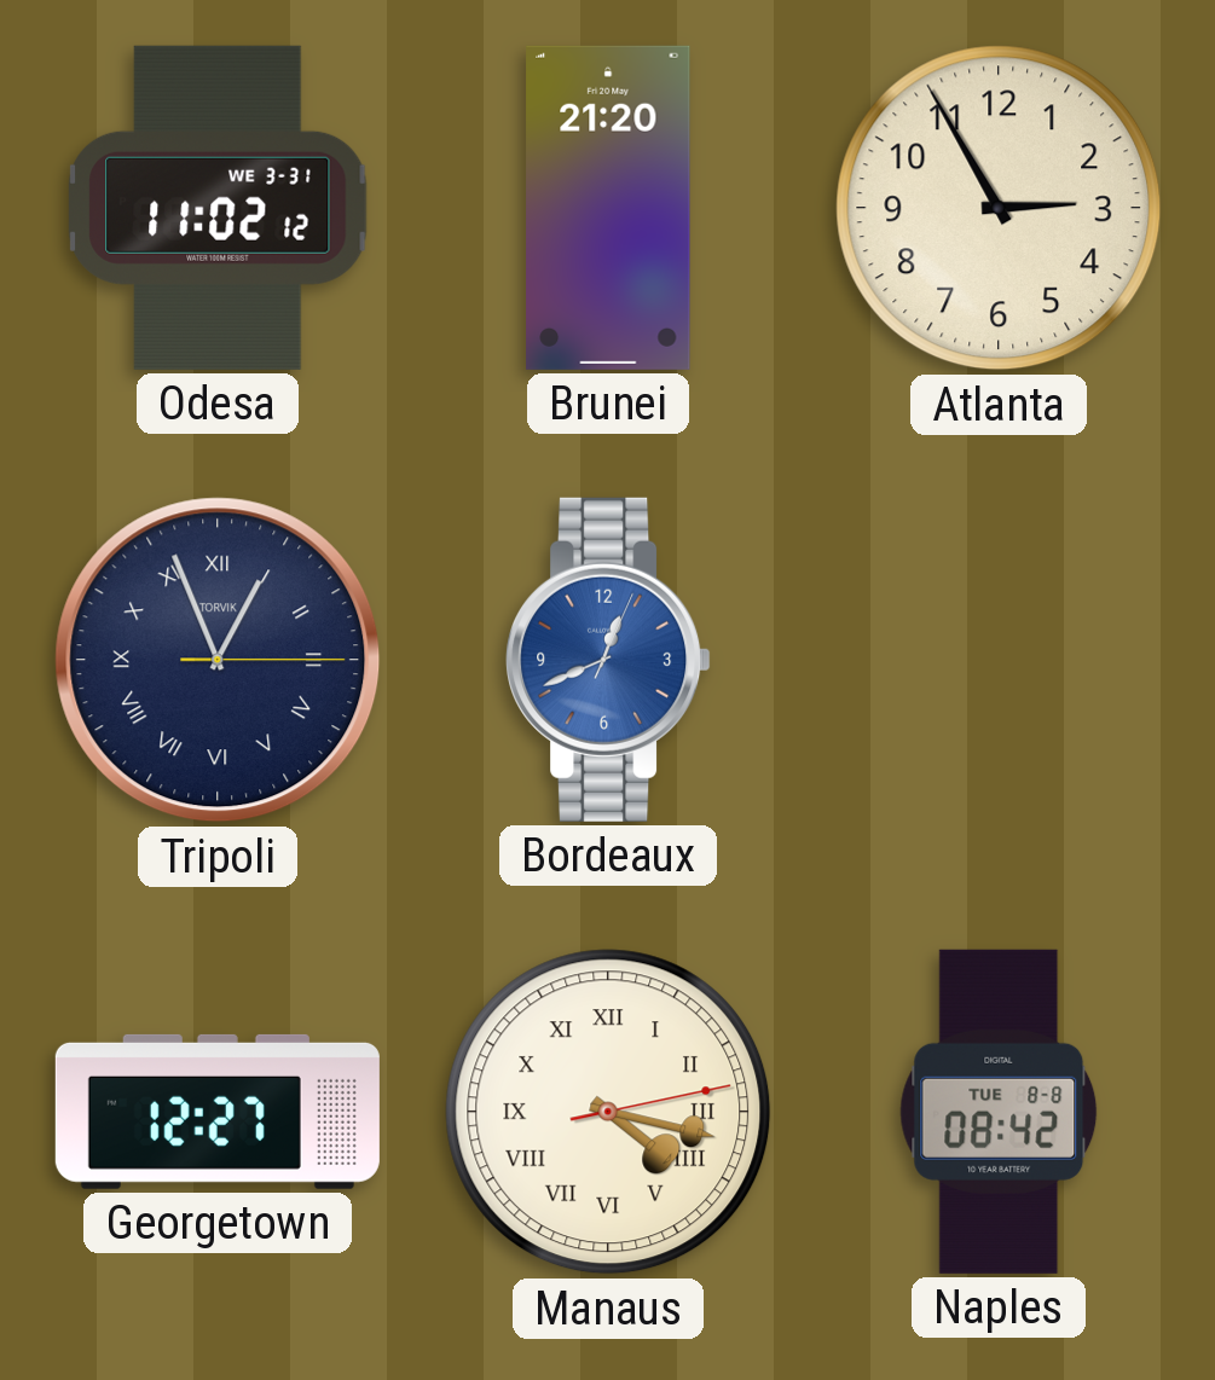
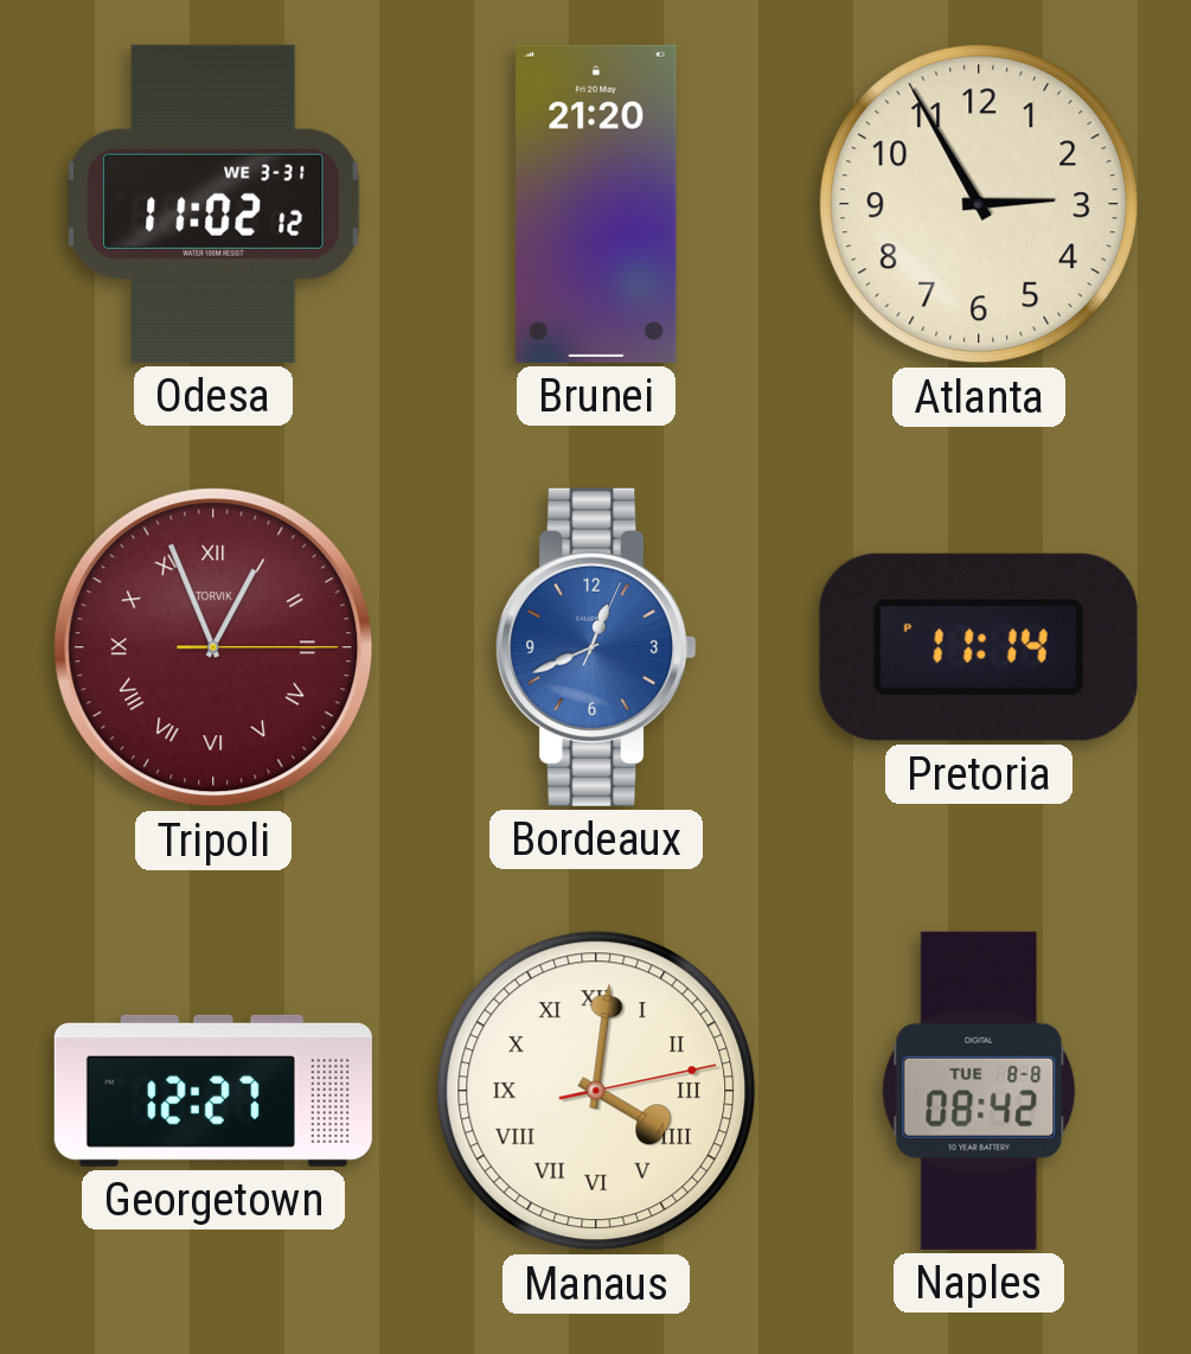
Tripoli dial: navy -> burgundy (213, 647)
Pretoria: none -> 11:14 (979, 647)
Manaus: 4:17 -> 4:01 (596, 1091)
